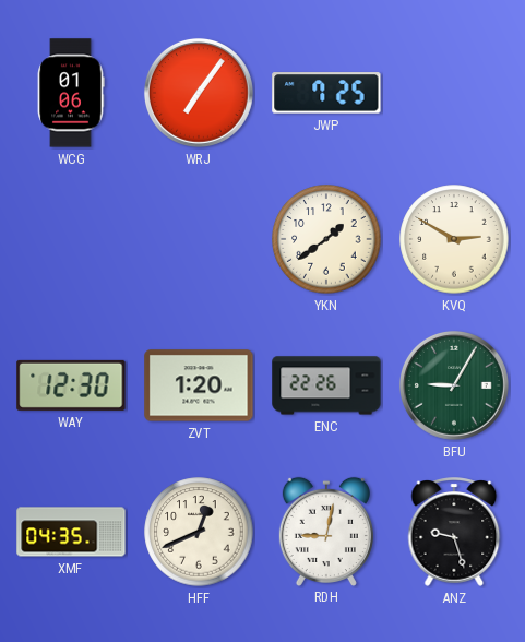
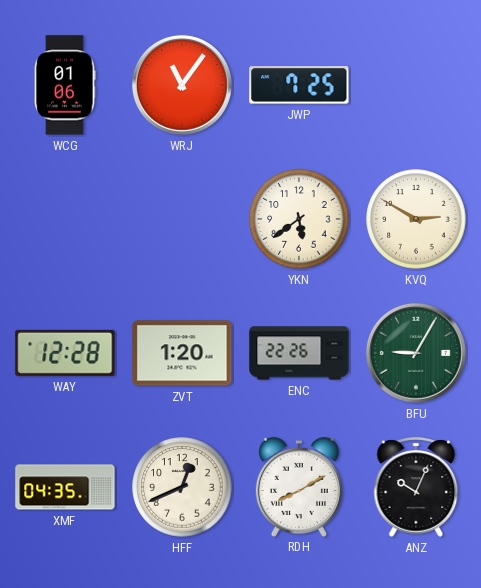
WRJ: 7:06 -> 11:06 (182, 85)
YKN: 1:39 -> 5:39 (299, 219)
WAY: 12:30 -> 12:28 (65, 353)
RDH: 9:02 -> 8:10 (299, 486)
ANZ: 9:27 -> 10:04 (416, 487)
